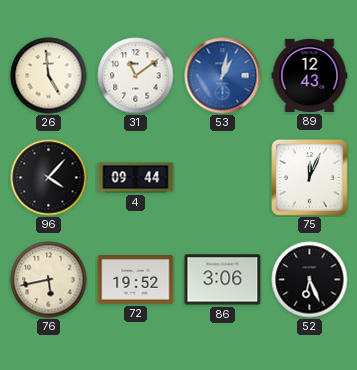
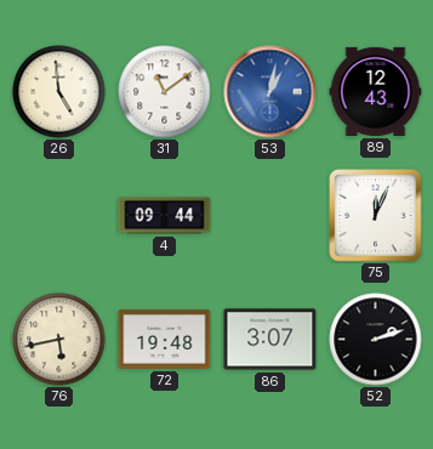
96: 4:07 -> none (49, 178)
72: 19:52 -> 19:48 (165, 340)
86: 3:06 -> 3:07 (270, 340)
52: 6:26 -> 2:12 (376, 340)
